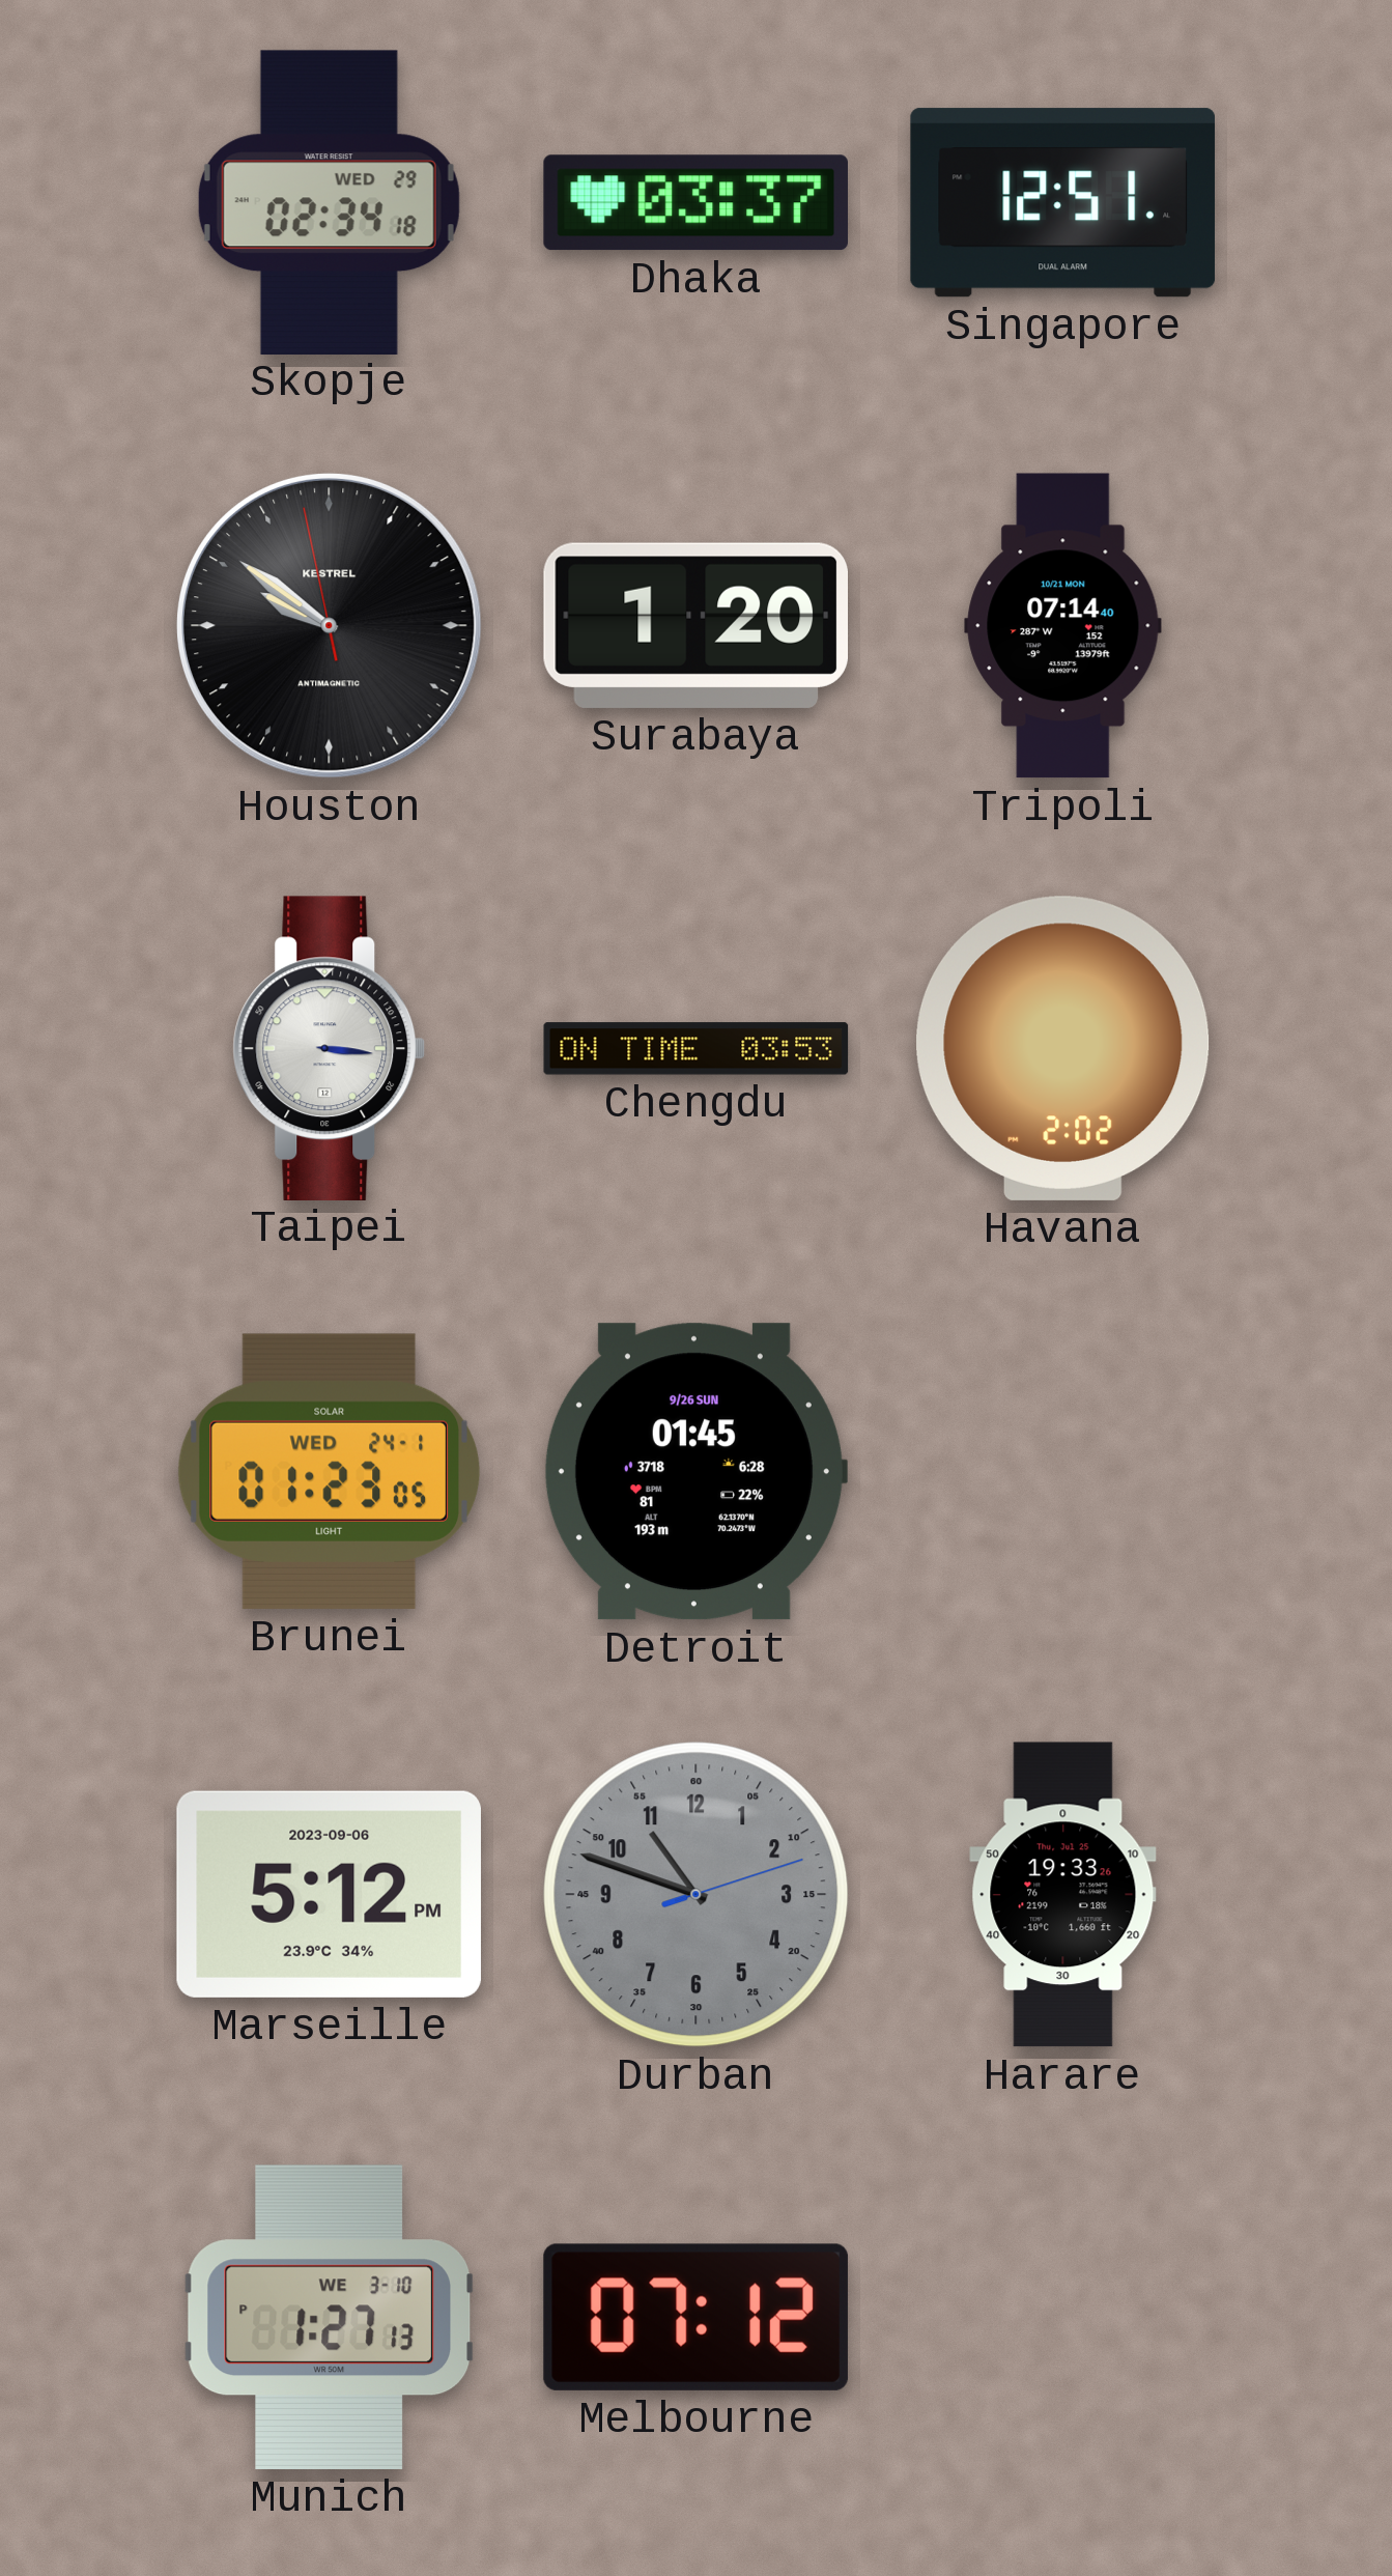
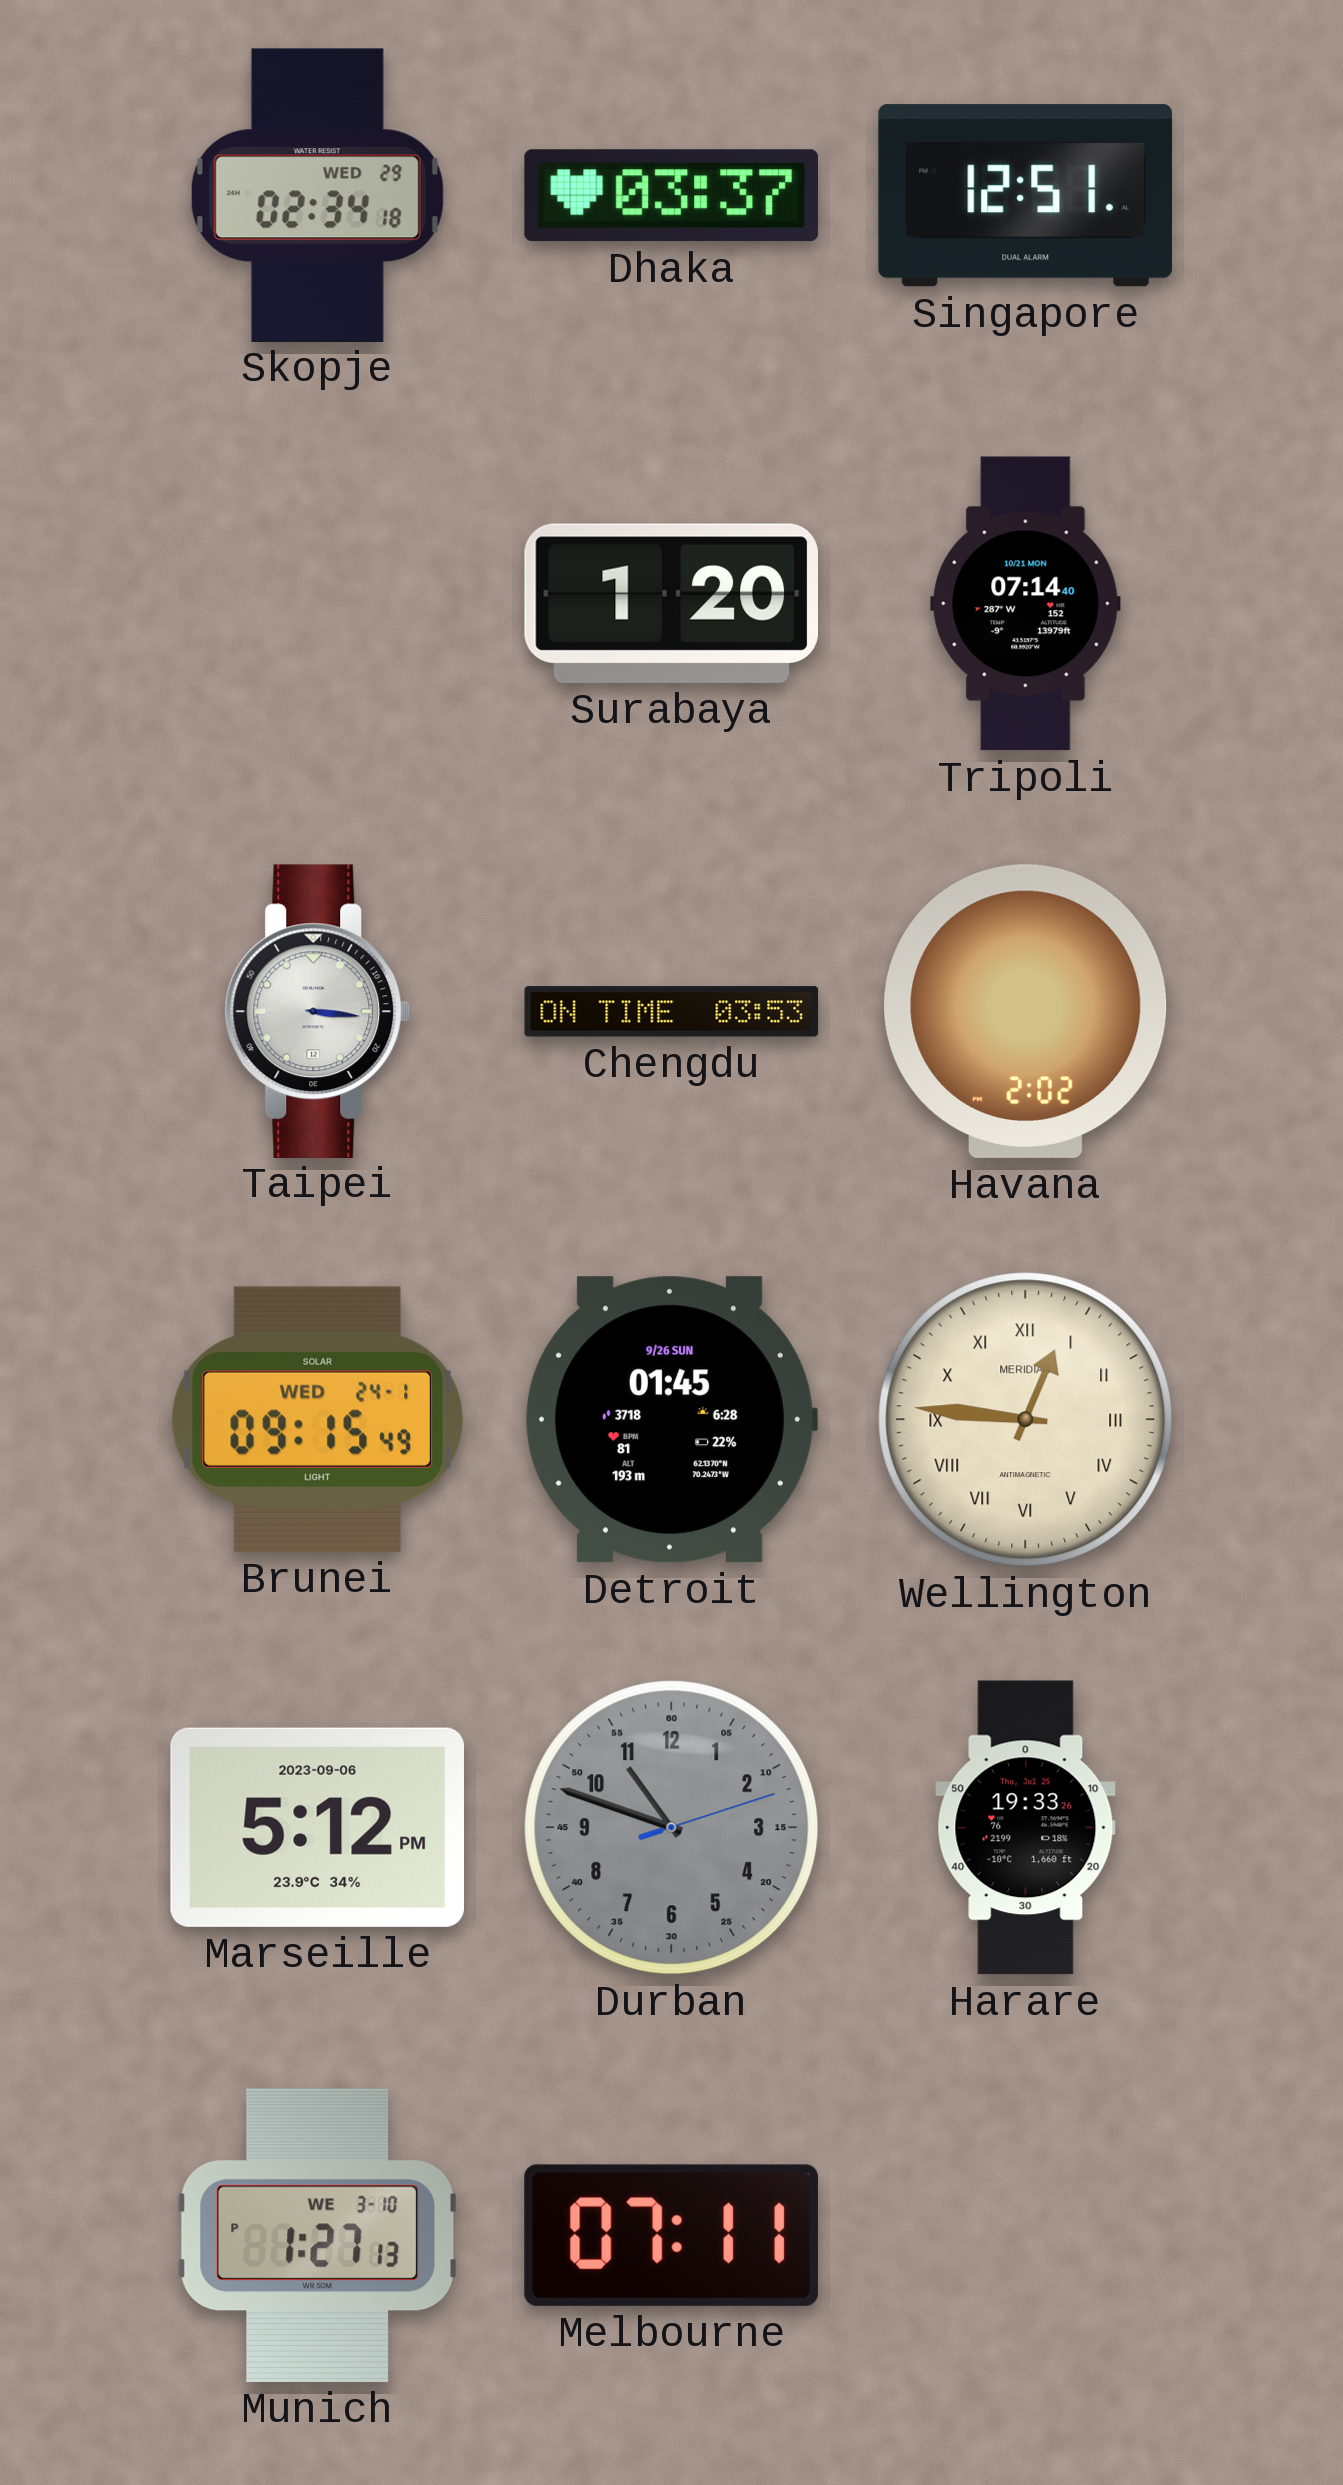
Houston: 9:50 -> none (329, 625)
Brunei: 01:23 -> 09:15 (317, 1419)
Wellington: none -> 12:46 (1026, 1420)
Melbourne: 07:12 -> 07:11 (671, 2235)
